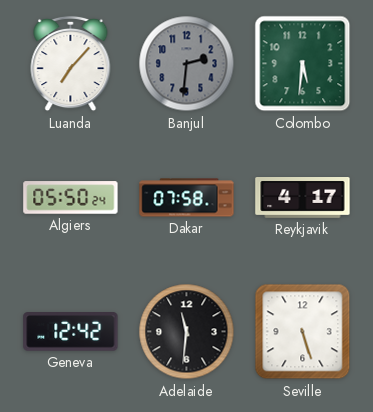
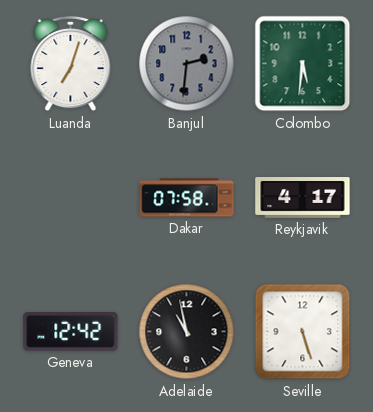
Luanda: 7:07 -> 7:03 (71, 64)
Algiers: 05:50 -> none (71, 198)
Adelaide: 11:31 -> 10:58 (187, 332)
